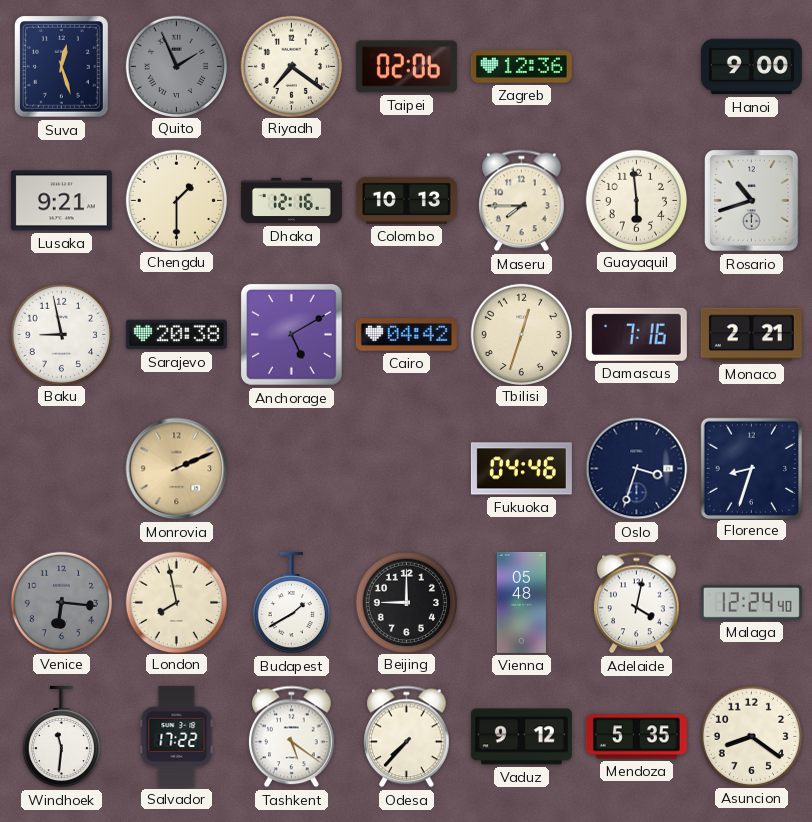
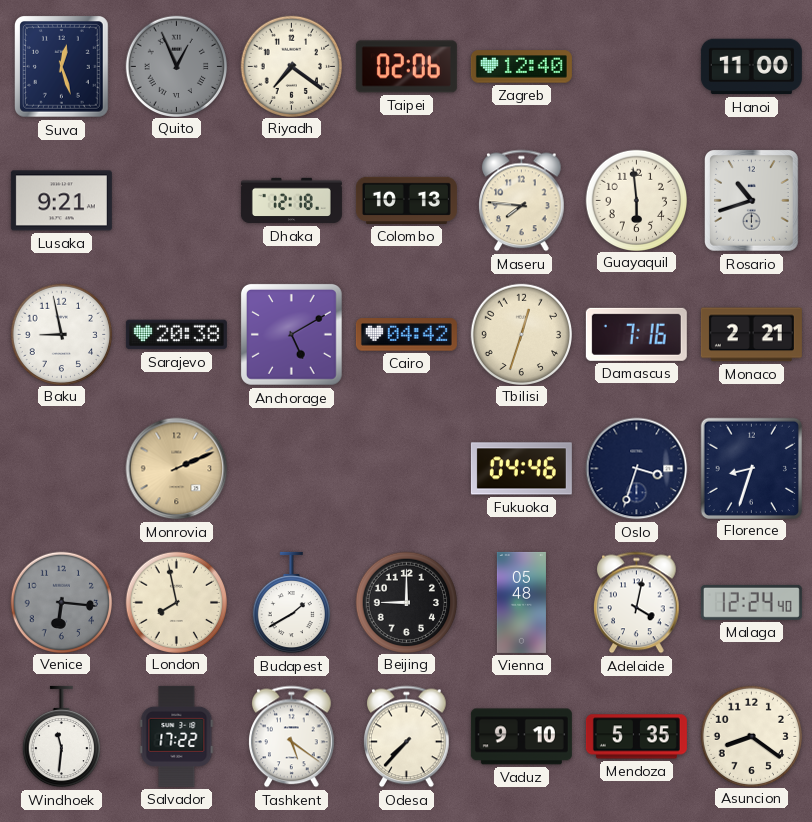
Quito: 1:56 -> 12:56 (176, 66)
Zagreb: 12:36 -> 12:40 (521, 67)
Hanoi: 9:00 -> 11:00 (751, 67)
Chengdu: 1:30 -> none (176, 200)
Dhaka: 12:16 -> 12:18 (291, 201)
Maseru: 7:45 -> 7:46 (522, 201)
Vaduz: 9:12 -> 9:10 (521, 737)
